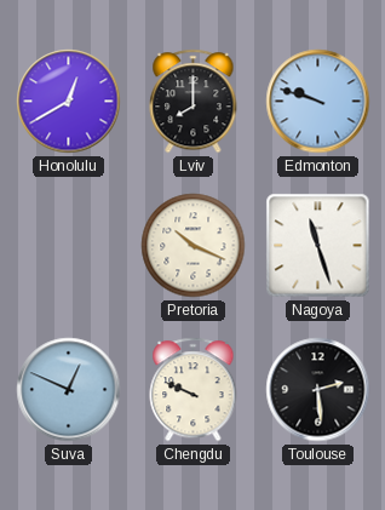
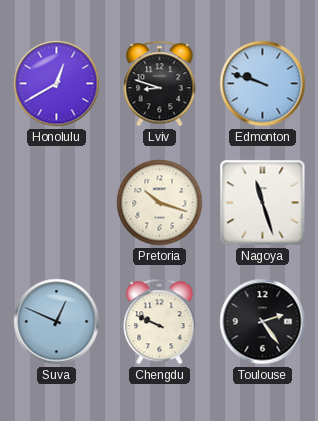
Lviv: 8:00 -> 8:48 (160, 84)
Pretoria: 10:19 -> 10:18 (160, 203)
Toulouse: 2:29 -> 2:24 (263, 322)
